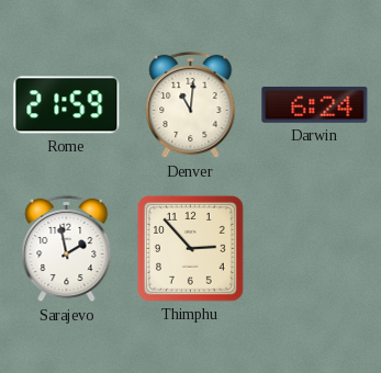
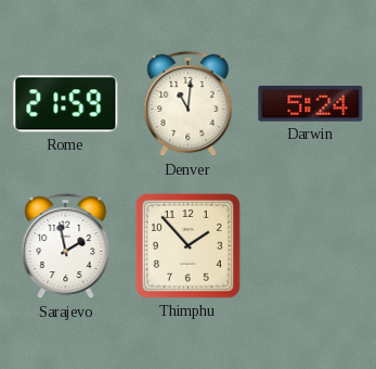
Darwin: 6:24 -> 5:24 (311, 104)
Thimphu: 2:53 -> 1:53 (189, 246)
